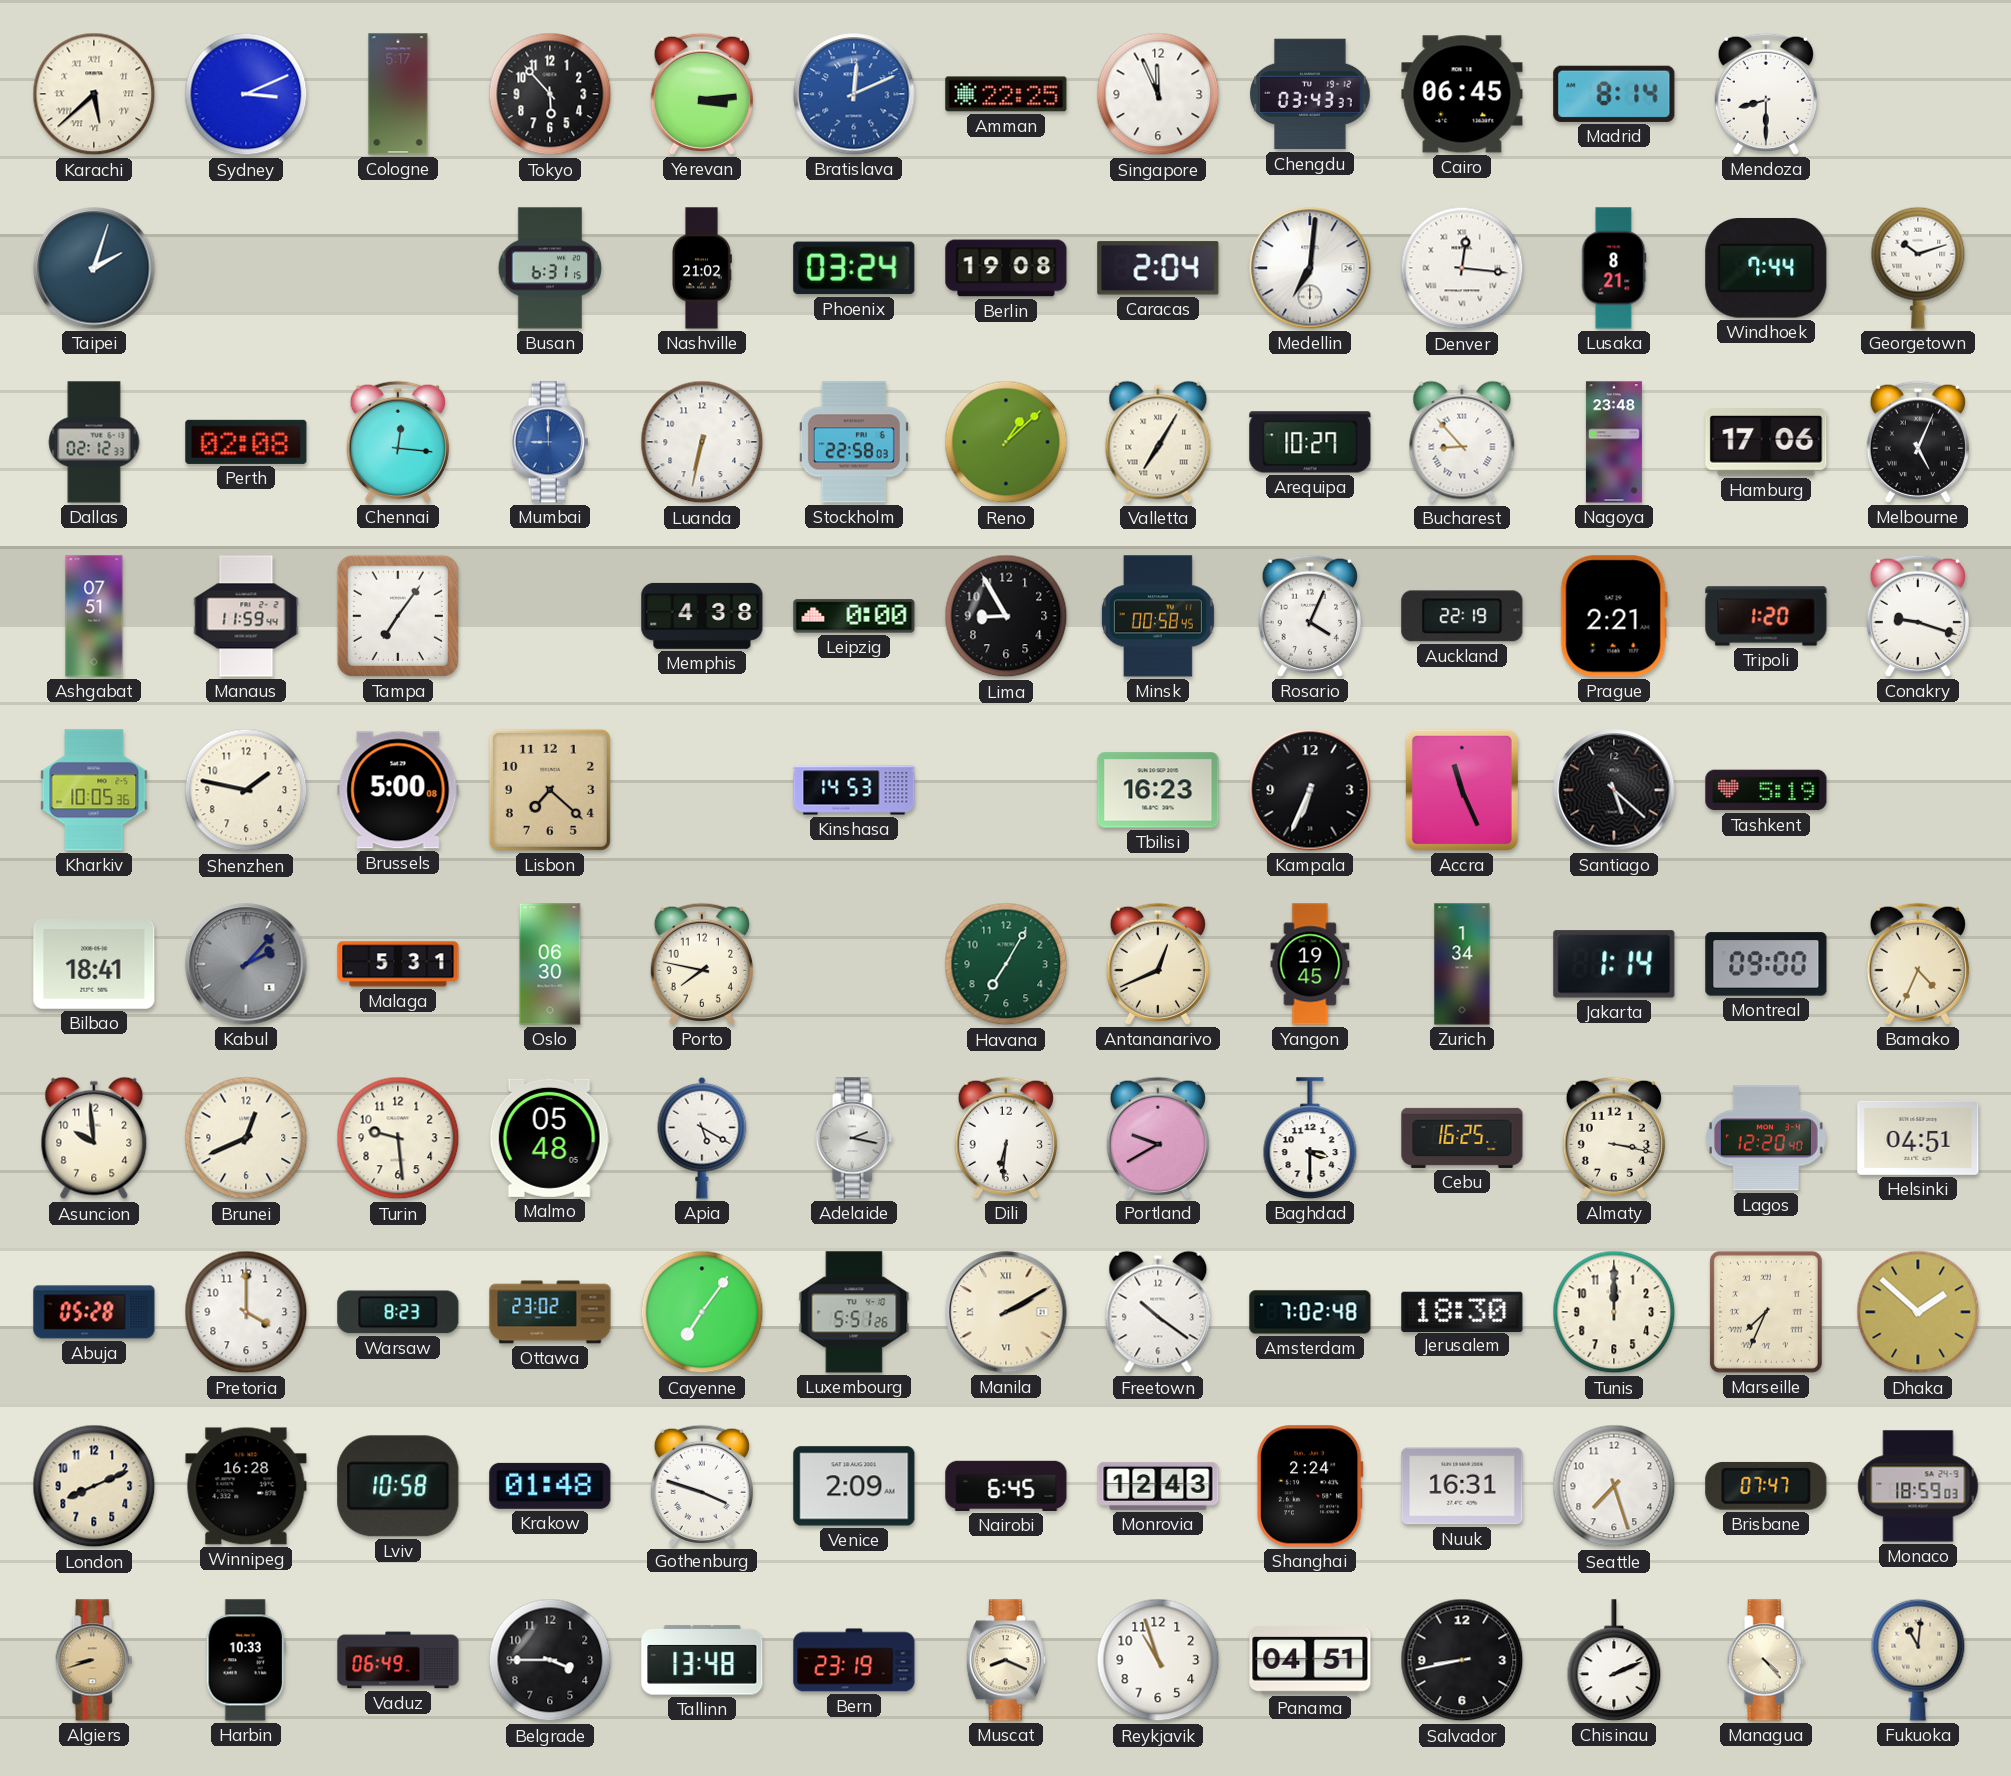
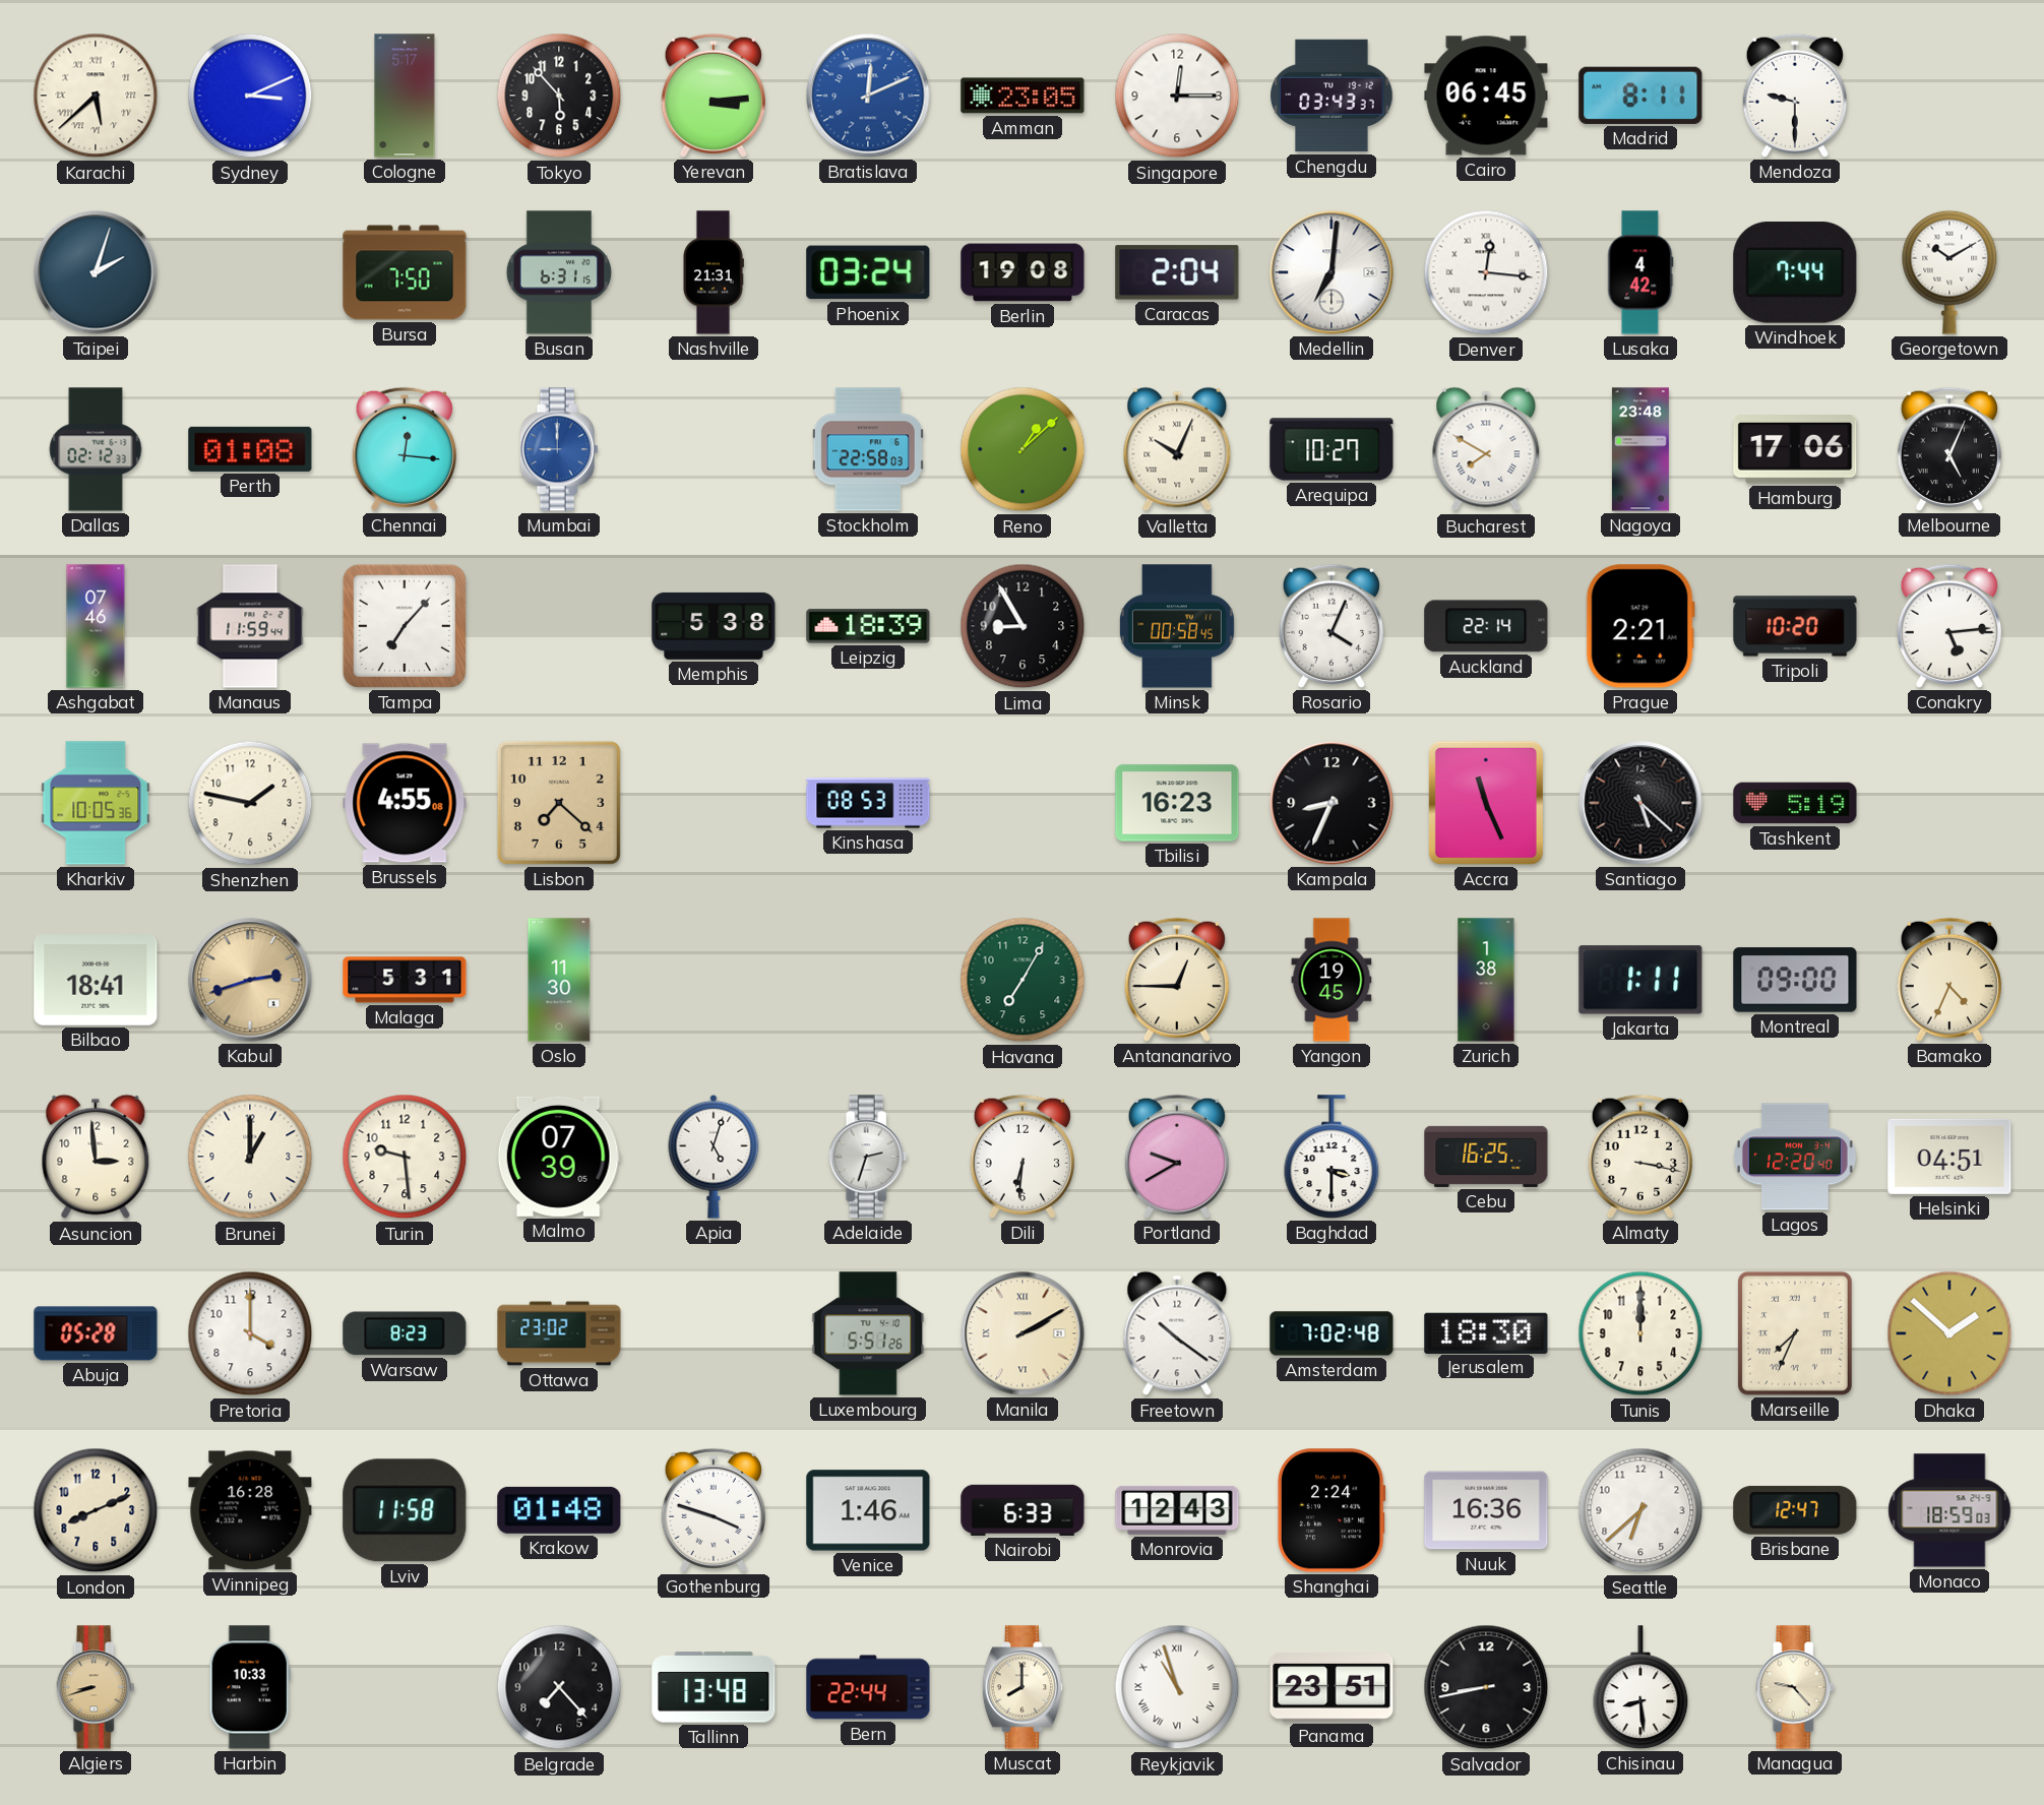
Amman: 22:25 -> 23:05 (1023, 96)
Singapore: 11:56 -> 12:15 (1177, 96)
Madrid: 8:14 -> 8:11 (1640, 96)
Mendoza: 8:30 -> 9:30 (1795, 96)
Bursa: none -> 7:50 (405, 272)
Nashville: 21:02 -> 21:31 (714, 272)
Lusaka: 8:21 -> 4:42 (1640, 272)
Georgetown: 10:12 -> 10:10 (1949, 272)
Perth: 02:08 -> 01:08 (250, 449)
Luanda: 6:32 -> none (702, 442)
Valletta: 7:05 -> 10:04 (1177, 449)
Bucharest: 8:53 -> 7:50 (1486, 449)
Ashgabat: 07:51 -> 07:46 (96, 626)
Tampa: 7:06 -> 7:07 (405, 626)
Memphis: 4:38 -> 5:38 (714, 626)
Leipzig: 0:00 -> 18:39 (868, 626)
Auckland: 22:19 -> 22:14 (1486, 626)
Tripoli: 1:20 -> 10:20 (1795, 626)
Conakry: 9:18 -> 5:14 (1949, 626)
Brussels: 5:00 -> 4:55 (405, 803)
Kinshasa: 14:53 -> 08:53 (868, 803)
Kampala: 6:34 -> 8:34 (1331, 803)
Kabul: 2:07 -> 2:42 (250, 980)
Kabul dial: grey -> champagne (250, 980)
Oslo: 06:30 -> 11:30 (559, 980)
Porto: 7:47 -> none (702, 964)
Antananarivo: 12:41 -> 12:45 (1177, 980)
Zurich: 1:34 -> 1:38 (1486, 980)
Jakarta: 1:14 -> 1:11 (1640, 980)
Asuncion: 9:59 -> 2:59 (96, 1157)
Brunei: 12:41 -> 1:00 (250, 1157)
Malmo: 05:48 -> 07:39 (559, 1157)
Apia: 5:20 -> 5:03 (714, 1157)
Adelaide: 2:17 -> 2:33 (868, 1157)
Cayenne: 7:06 -> none (702, 1312)
Lviv: 10:58 -> 11:58 (405, 1510)
Venice: 2:09 -> 1:46 (868, 1510)
Nairobi: 6:45 -> 6:33 (1023, 1510)
Nuuk: 16:31 -> 16:36 (1486, 1510)
Seattle: 7:27 -> 6:38 (1640, 1510)
Brisbane: 07:47 -> 12:47 (1795, 1510)
Vaduz: 06:49 -> none (398, 1660)
Belgrade: 3:45 -> 7:23 (559, 1687)
Bern: 23:19 -> 22:44 (868, 1687)
Muscat: 8:19 -> 8:00 (1023, 1687)
Reykjavik numerals: Arabic -> Roman (1177, 1687)
Panama: 04:51 -> 23:51 (1331, 1687)
Chisinau: 2:11 -> 8:29 (1640, 1687)
Managua: 4:23 -> 9:23 (1795, 1687)
Fukuoka: 11:01 -> none (1918, 1660)
